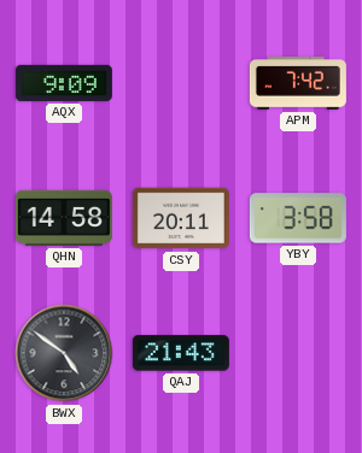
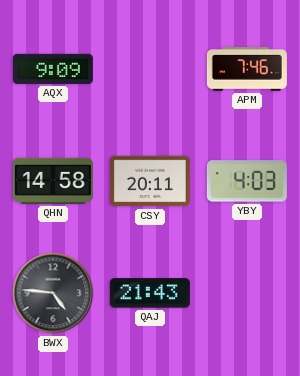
APM: 7:42 -> 7:46 (247, 70)
YBY: 3:58 -> 4:03 (247, 181)
BWX: 4:51 -> 4:46 (53, 293)
